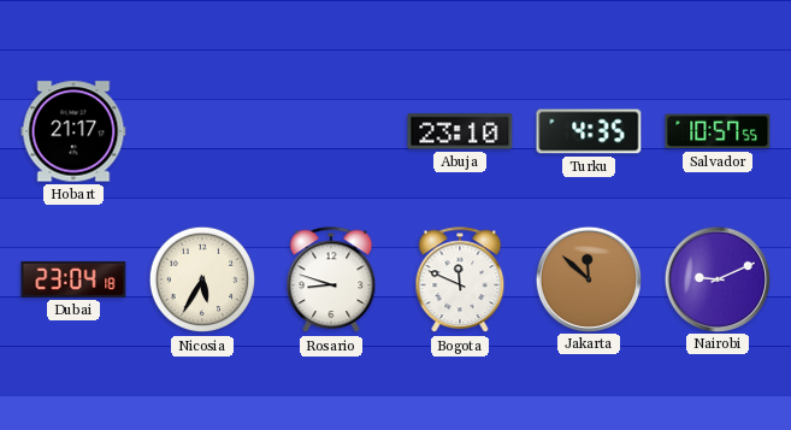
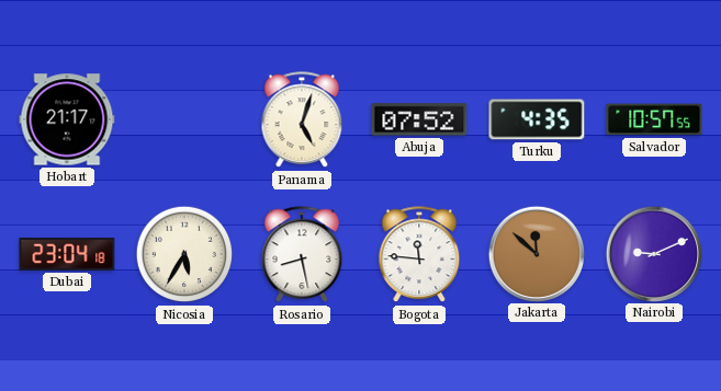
Panama: none -> 5:03 (302, 120)
Abuja: 23:10 -> 07:52 (419, 119)
Rosario: 8:48 -> 8:28 (302, 255)
Bogota: 11:49 -> 11:46 (419, 255)
